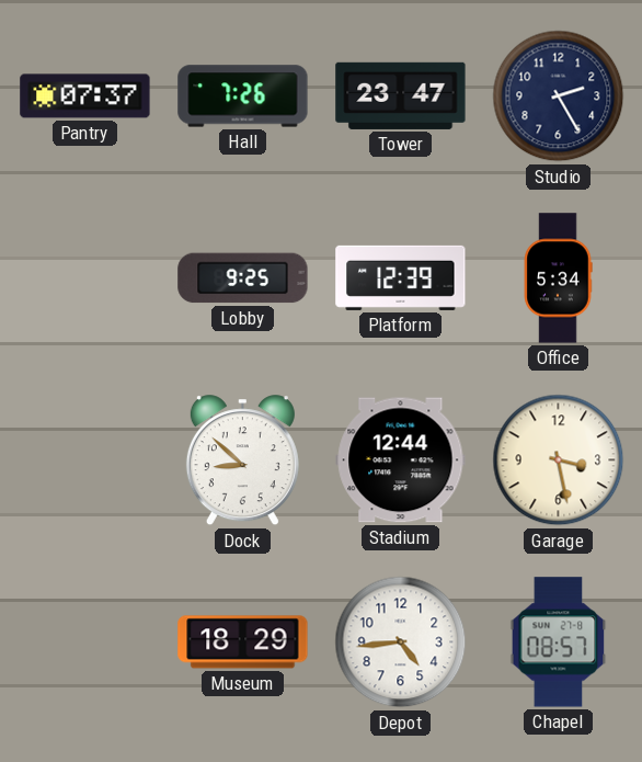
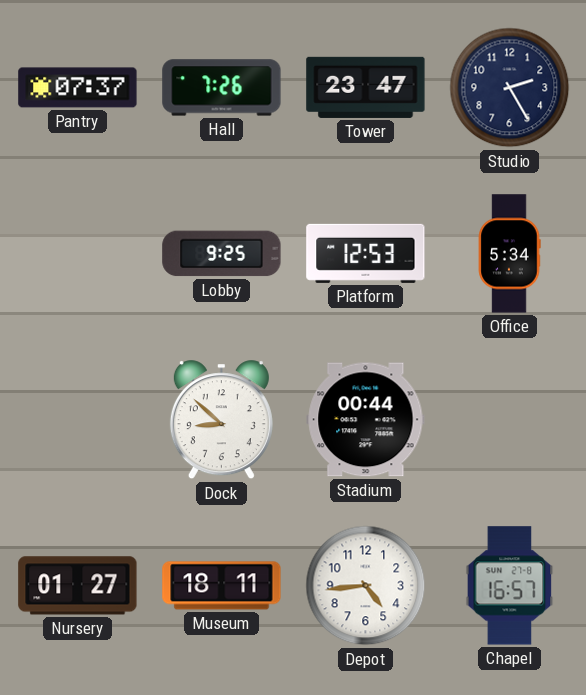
Platform: 12:39 -> 12:53 (366, 253)
Stadium: 12:44 -> 00:44 (366, 420)
Garage: 3:28 -> none (559, 460)
Nursery: none -> 01:27 (78, 586)
Museum: 18:29 -> 18:11 (222, 586)
Chapel: 08:57 -> 16:57 (510, 586)
